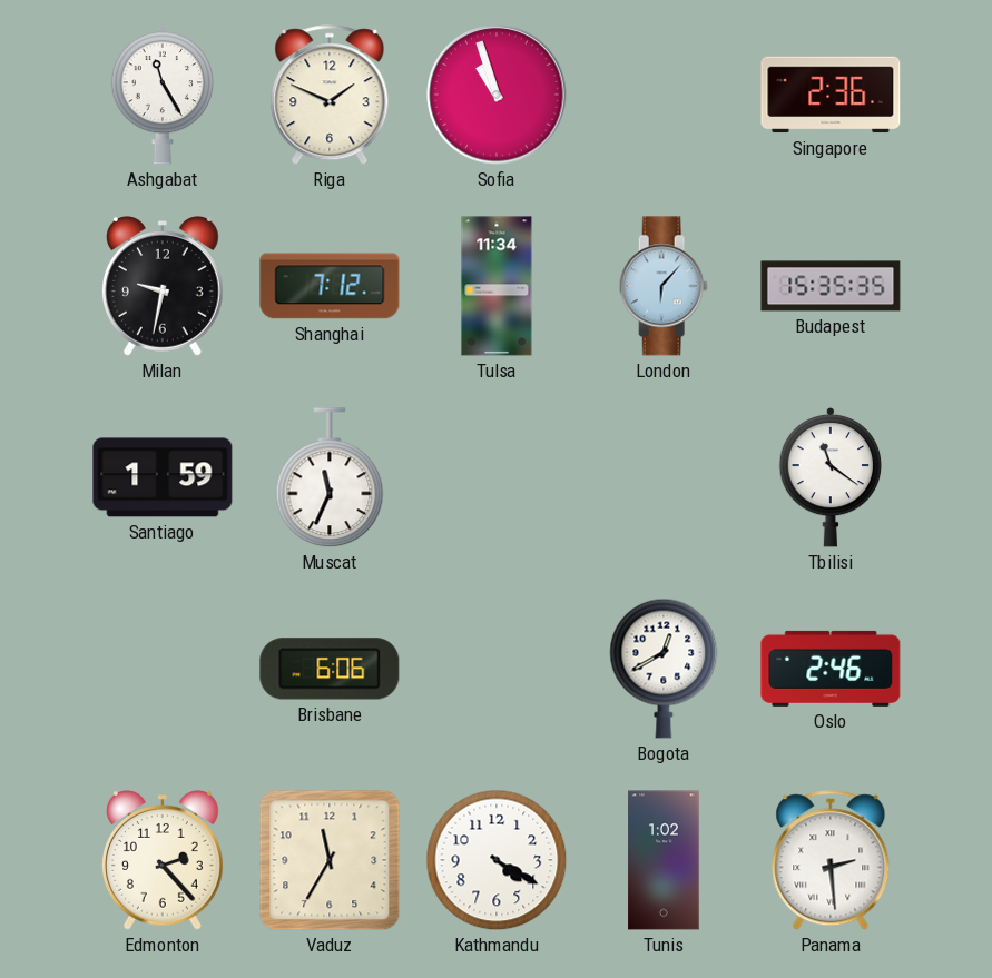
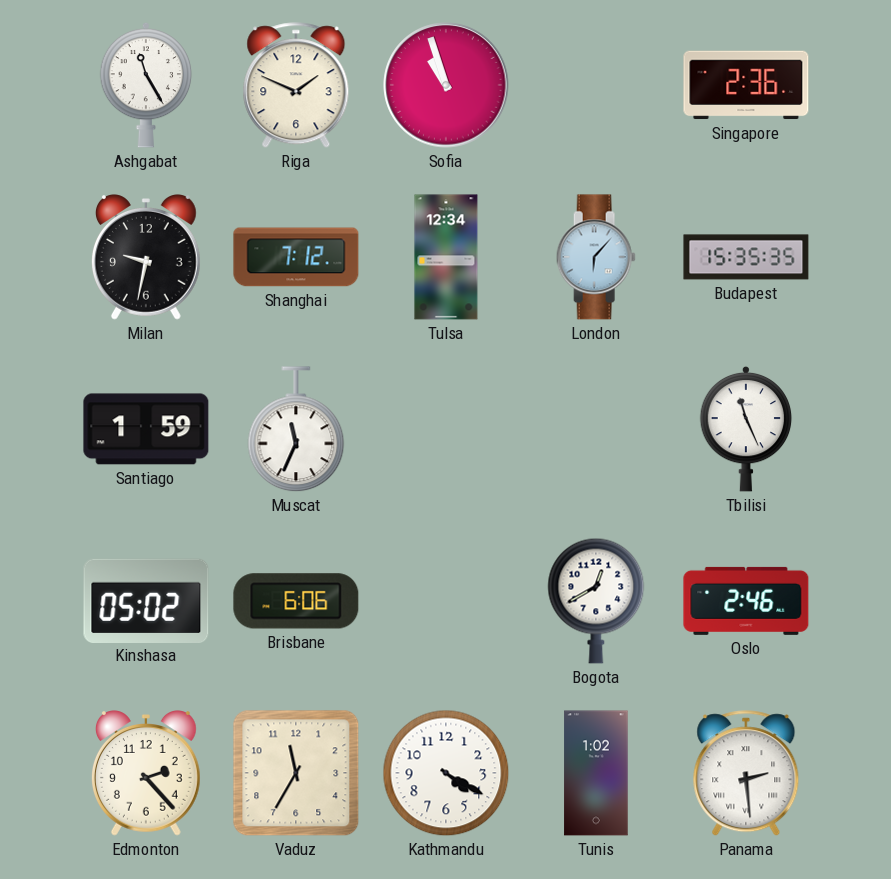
Tulsa: 11:34 -> 12:34 (446, 257)
Tbilisi: 11:21 -> 11:26 (746, 429)
Kinshasa: none -> 05:02 (146, 600)
